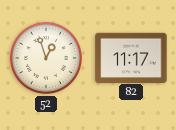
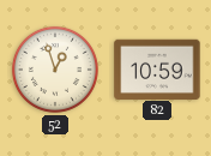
82: 11:17 -> 10:59 (157, 68)
